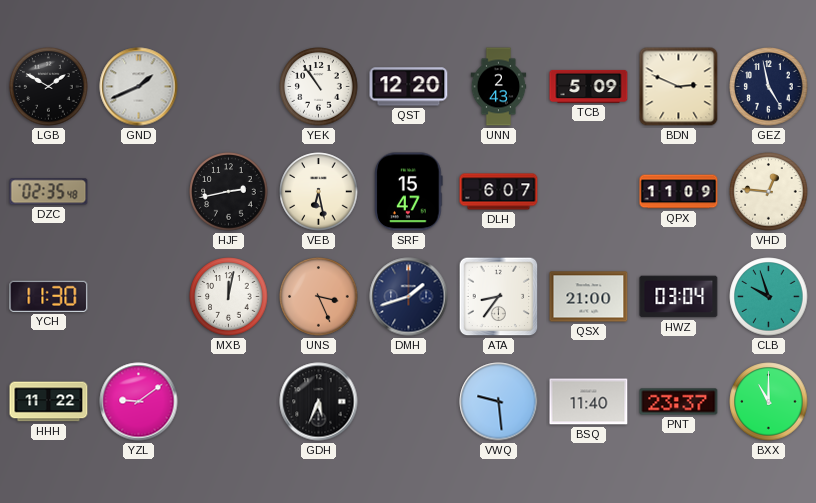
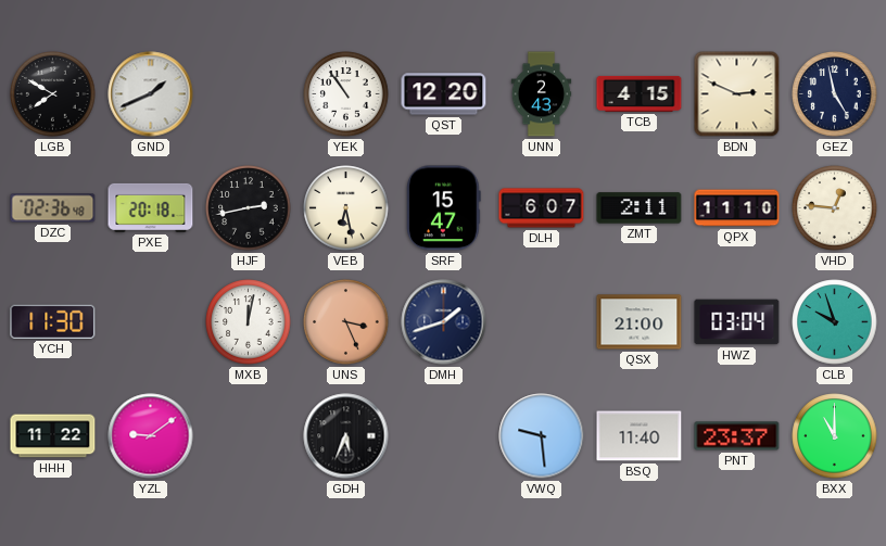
LGB: 1:50 -> 7:50 (53, 94)
TCB: 5:09 -> 4:15 (640, 93)
DZC: 02:35 -> 02:36 (53, 208)
PXE: none -> 20:18 (151, 207)
ZMT: none -> 2:11 (640, 208)
QPX: 11:09 -> 11:10 (737, 208)
ATA: 8:36 -> none (499, 297)
